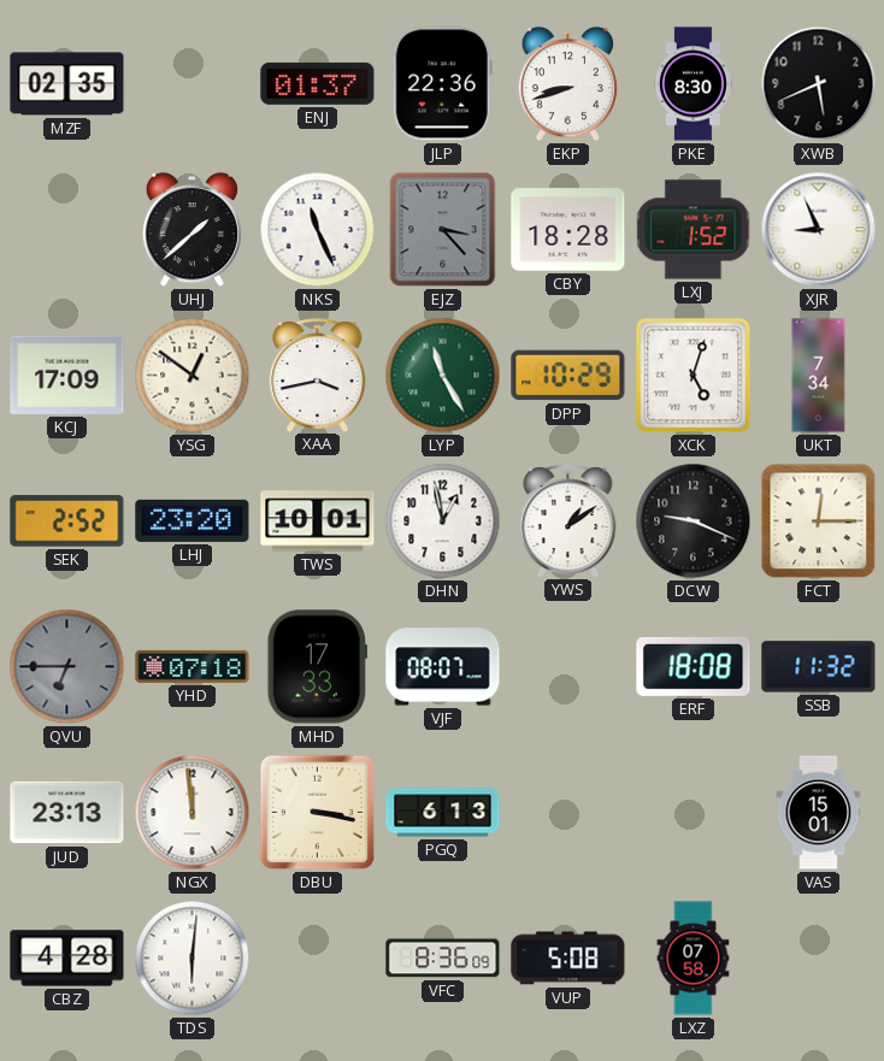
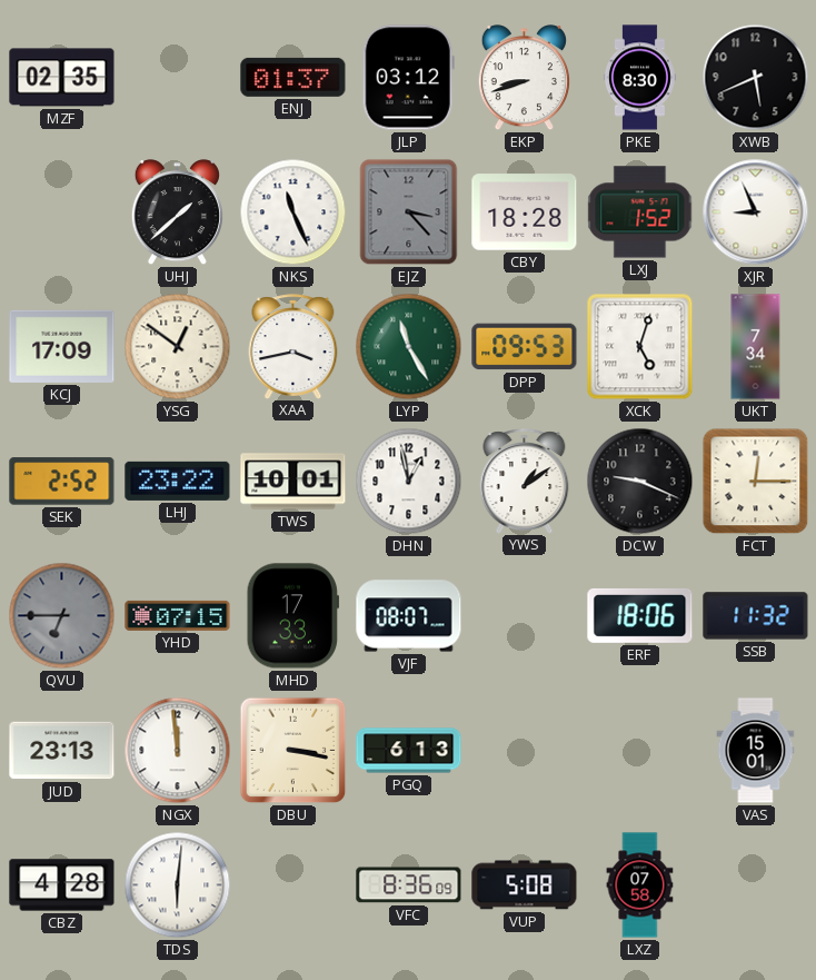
JLP: 22:36 -> 03:12 (408, 78)
DPP: 10:29 -> 09:53 (525, 347)
LHJ: 23:20 -> 23:22 (178, 481)
YHD: 07:18 -> 07:15 (178, 615)
ERF: 18:08 -> 18:06 (640, 615)
